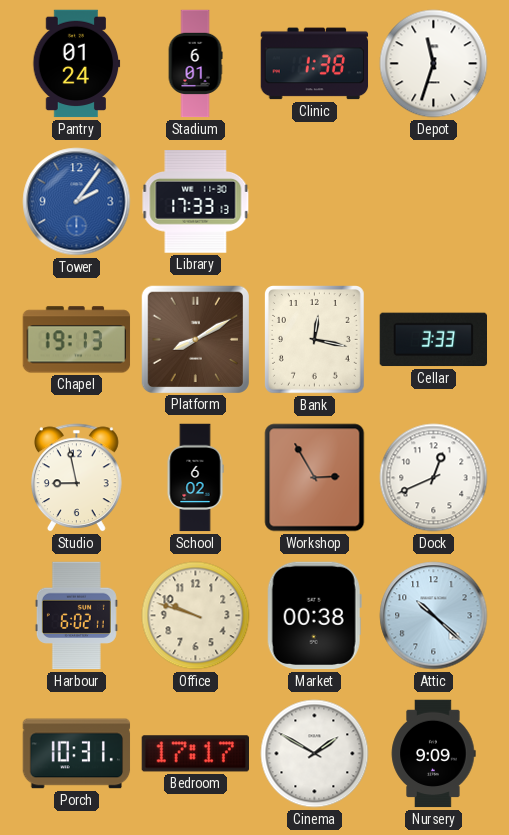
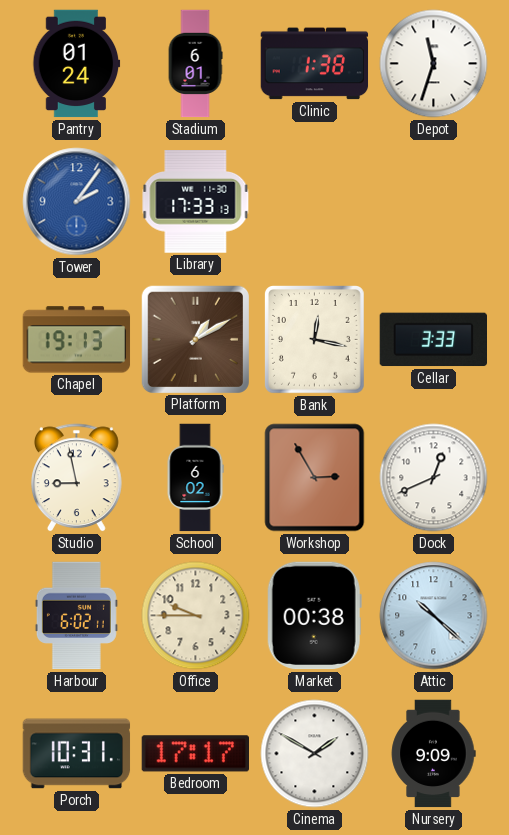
Platform: 8:10 -> 1:10 (195, 339)
Office: 9:48 -> 9:45 (196, 616)
